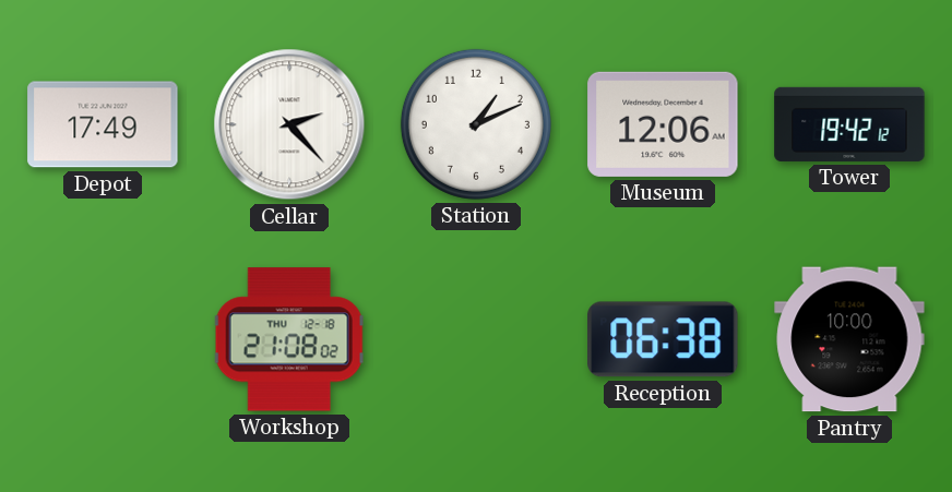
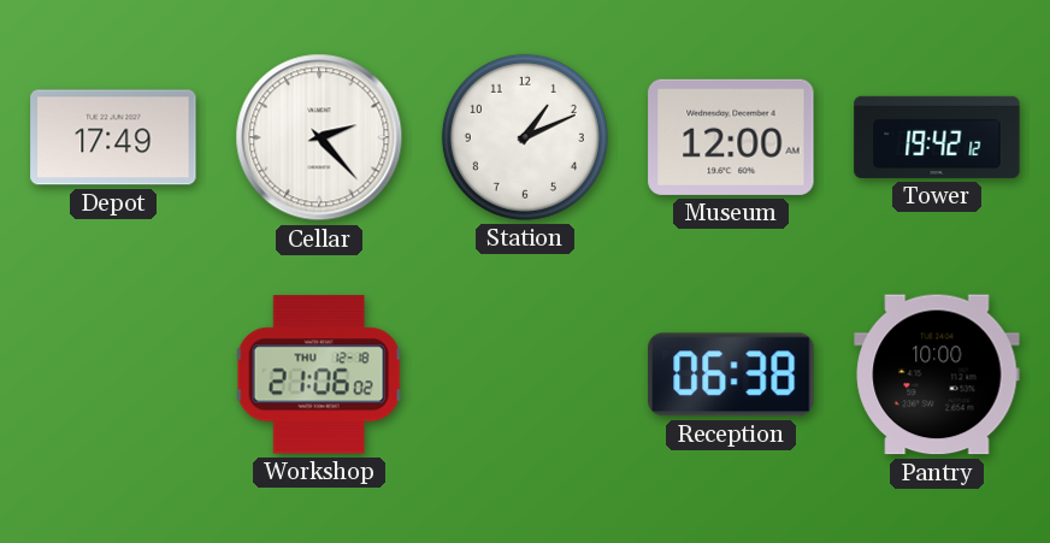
Museum: 12:06 -> 12:00 (731, 137)
Workshop: 21:08 -> 21:06 (319, 374)
